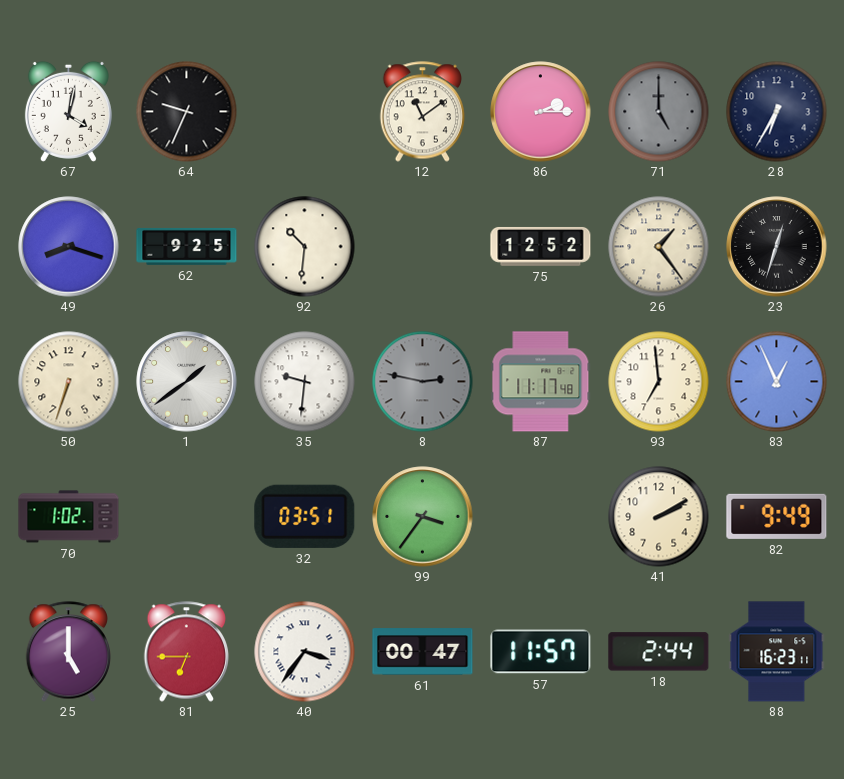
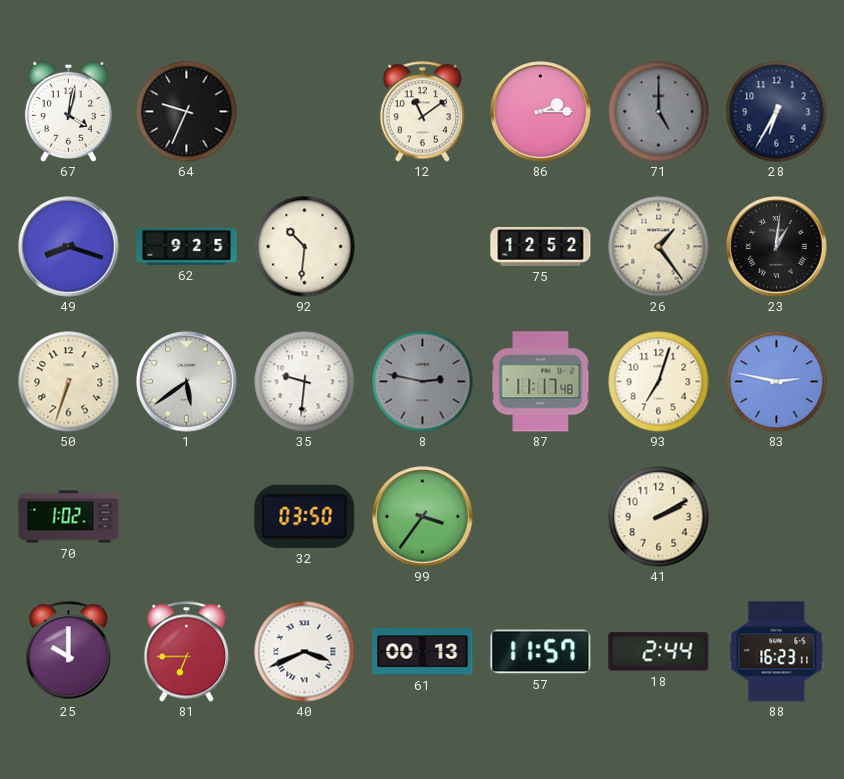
23: 12:33 -> 1:01 (777, 247)
1: 1:39 -> 5:39 (187, 382)
93: 6:59 -> 7:03 (659, 382)
83: 12:56 -> 2:47 (777, 382)
32: 03:51 -> 03:50 (305, 516)
82: 9:49 -> none (777, 516)
25: 5:00 -> 10:00 (69, 652)
40: 3:36 -> 3:41 (305, 652)
61: 00:47 -> 00:13 (423, 652)
